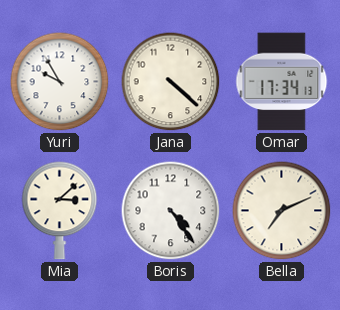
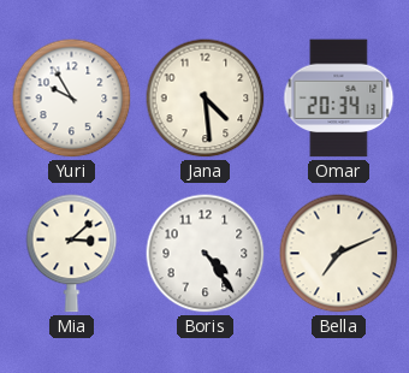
Jana: 4:22 -> 4:29 (206, 99)
Omar: 17:34 -> 20:34 (339, 99)
